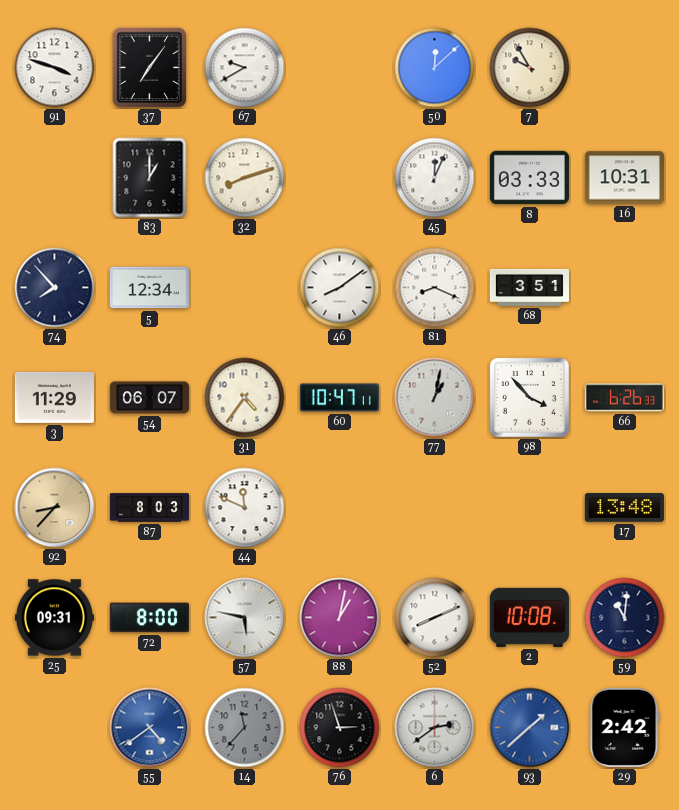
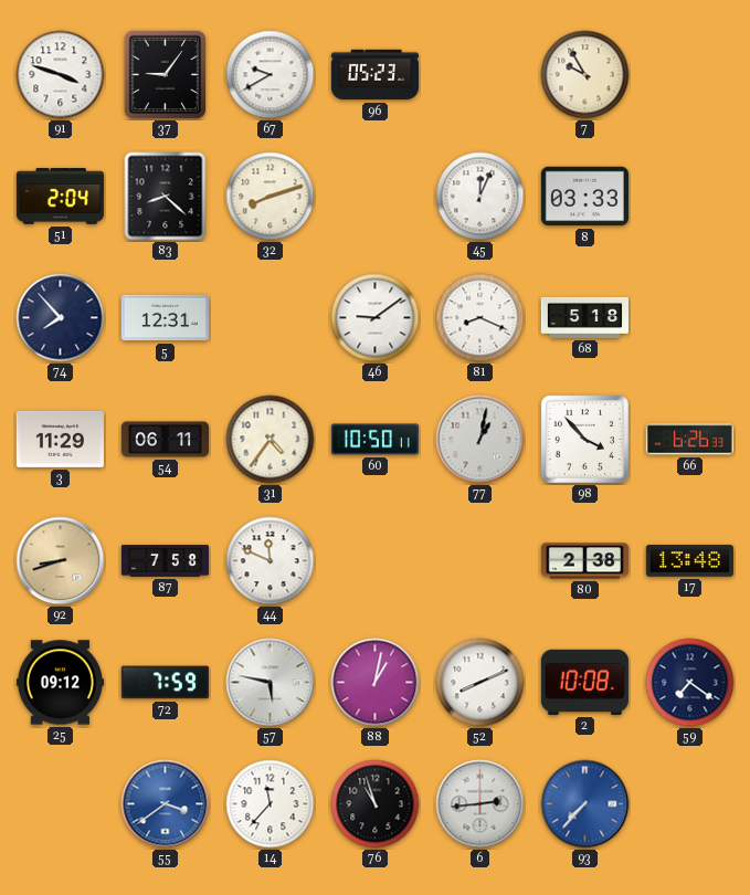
37: 7:06 -> 9:06 (166, 75)
96: none -> 05:23 (374, 75)
50: 12:08 -> none (435, 68)
51: none -> 2:04 (60, 197)
83: 1:00 -> 8:22 (166, 197)
16: 10:31 -> none (624, 178)
5: 12:34 -> 12:31 (165, 318)
46: 8:09 -> 9:09 (376, 318)
68: 3:51 -> 5:18 (584, 317)
54: 06:07 -> 06:11 (165, 440)
60: 10:47 -> 10:50 (374, 440)
92: 8:37 -> 8:42 (61, 561)
87: 8:03 -> 7:58 (165, 561)
80: none -> 2:38 (584, 561)
25: 09:31 -> 09:12 (60, 683)
72: 8:00 -> 7:59 (165, 683)
59: 11:01 -> 7:21 (690, 683)
55: 4:39 -> 3:39 (166, 804)
14 dial: grey -> white (271, 804)
76: 2:57 -> 10:57 (376, 804)
6: 2:39 -> 2:44 (480, 804)
93: 1:38 -> 7:37 (585, 804)
29: 2:42 -> none (625, 727)
